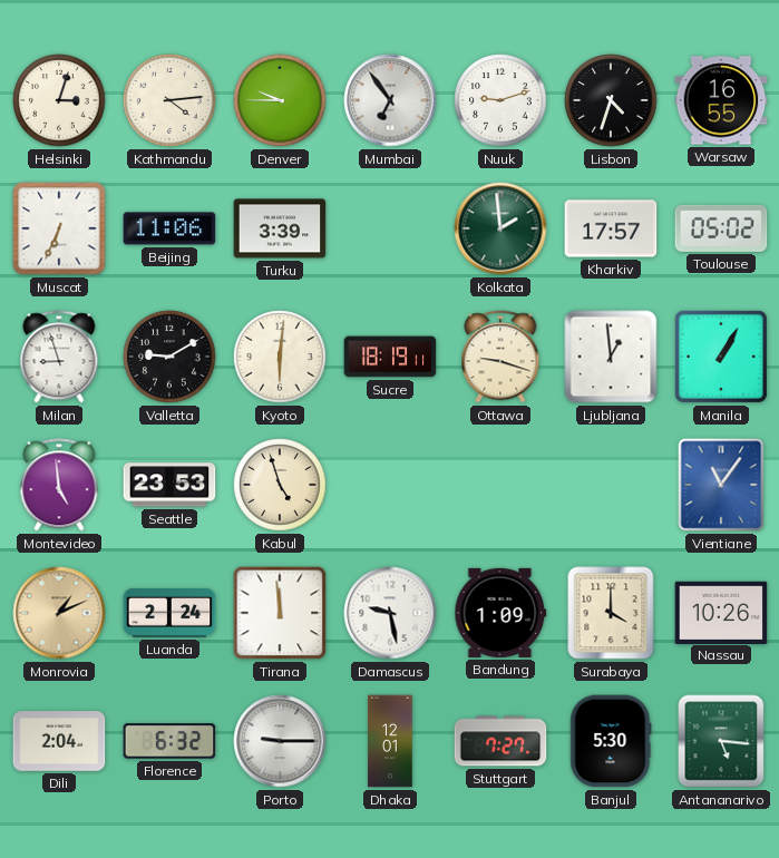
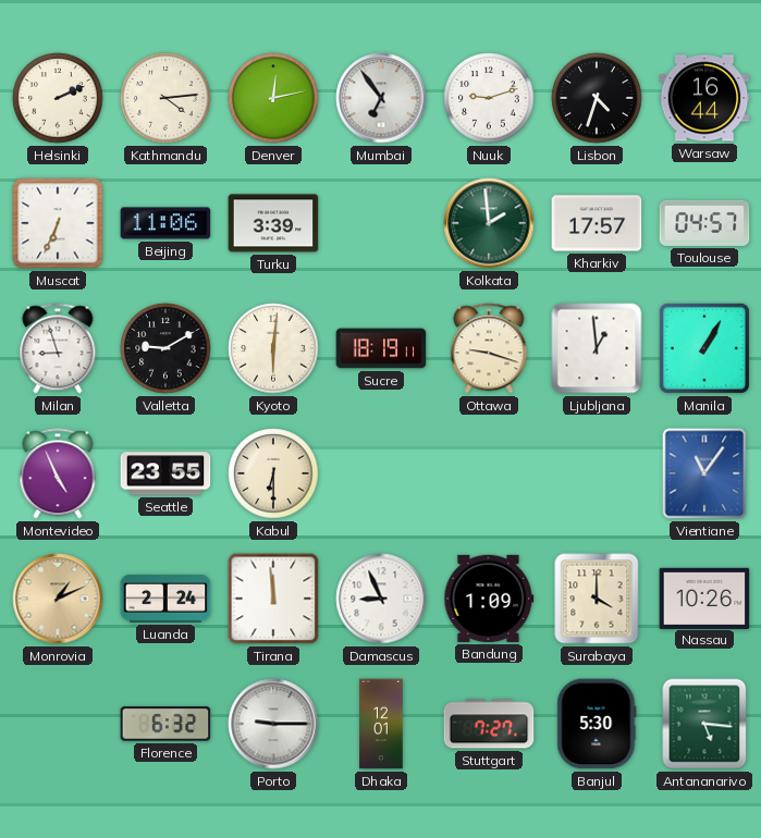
Helsinki: 3:03 -> 2:11 (58, 98)
Denver: 9:45 -> 12:13 (273, 98)
Warsaw: 16:55 -> 16:44 (704, 98)
Toulouse: 05:02 -> 04:57 (704, 223)
Montevideo: 4:59 -> 4:56 (58, 473)
Seattle: 23:53 -> 23:55 (165, 473)
Kabul: 4:57 -> 6:30 (273, 473)
Damascus: 9:28 -> 8:56 (381, 599)
Dili: 2:04 -> none (59, 741)
